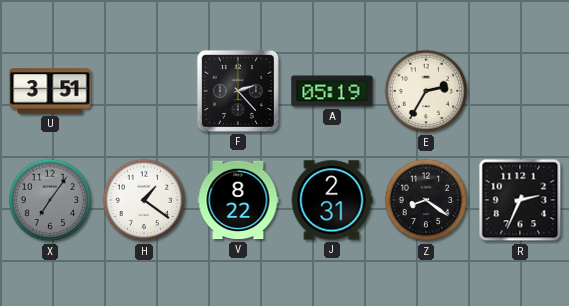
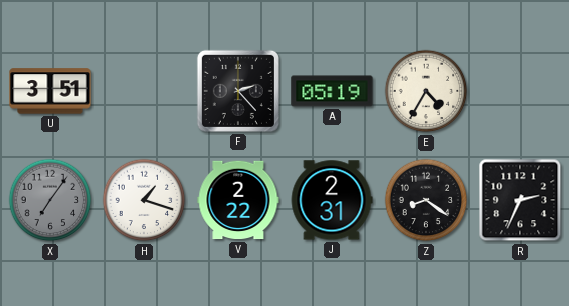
E: 2:35 -> 4:35 (426, 91)
H: 1:21 -> 1:18 (144, 200)
V: 8:22 -> 2:22 (238, 200)
